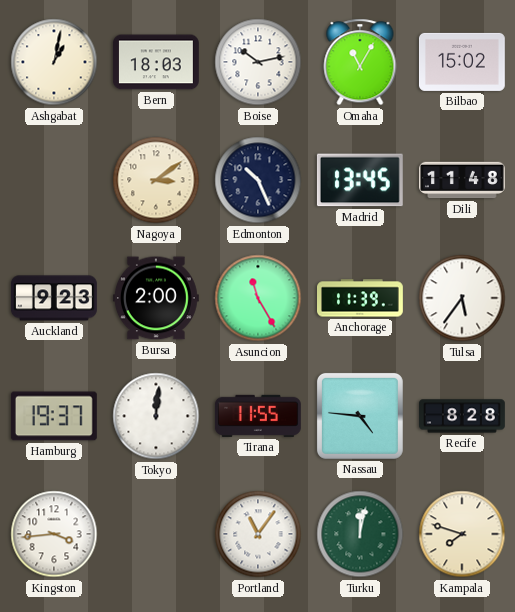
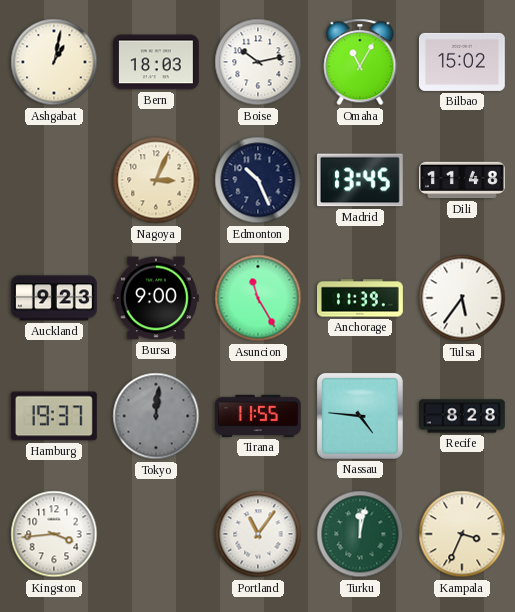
Nagoya: 3:09 -> 3:04 (156, 180)
Bursa: 2:00 -> 9:00 (156, 298)
Tokyo dial: white -> grey (156, 416)
Kampala: 7:48 -> 3:34 (462, 534)
